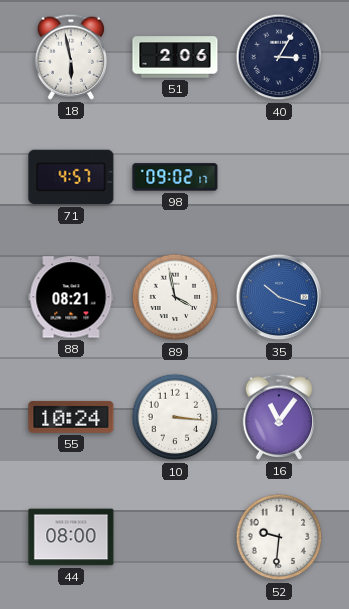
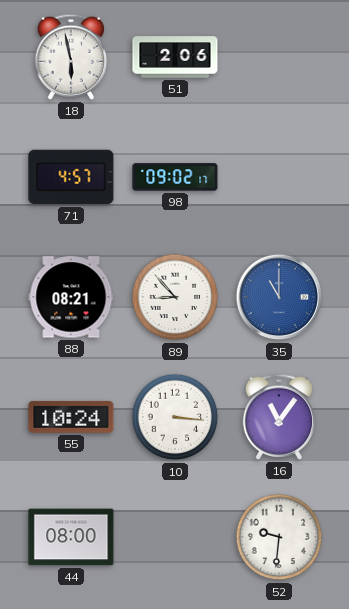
40: 3:05 -> none (279, 57)
89: 3:58 -> 8:53 (175, 297)
35: 10:18 -> 11:00 (279, 297)
